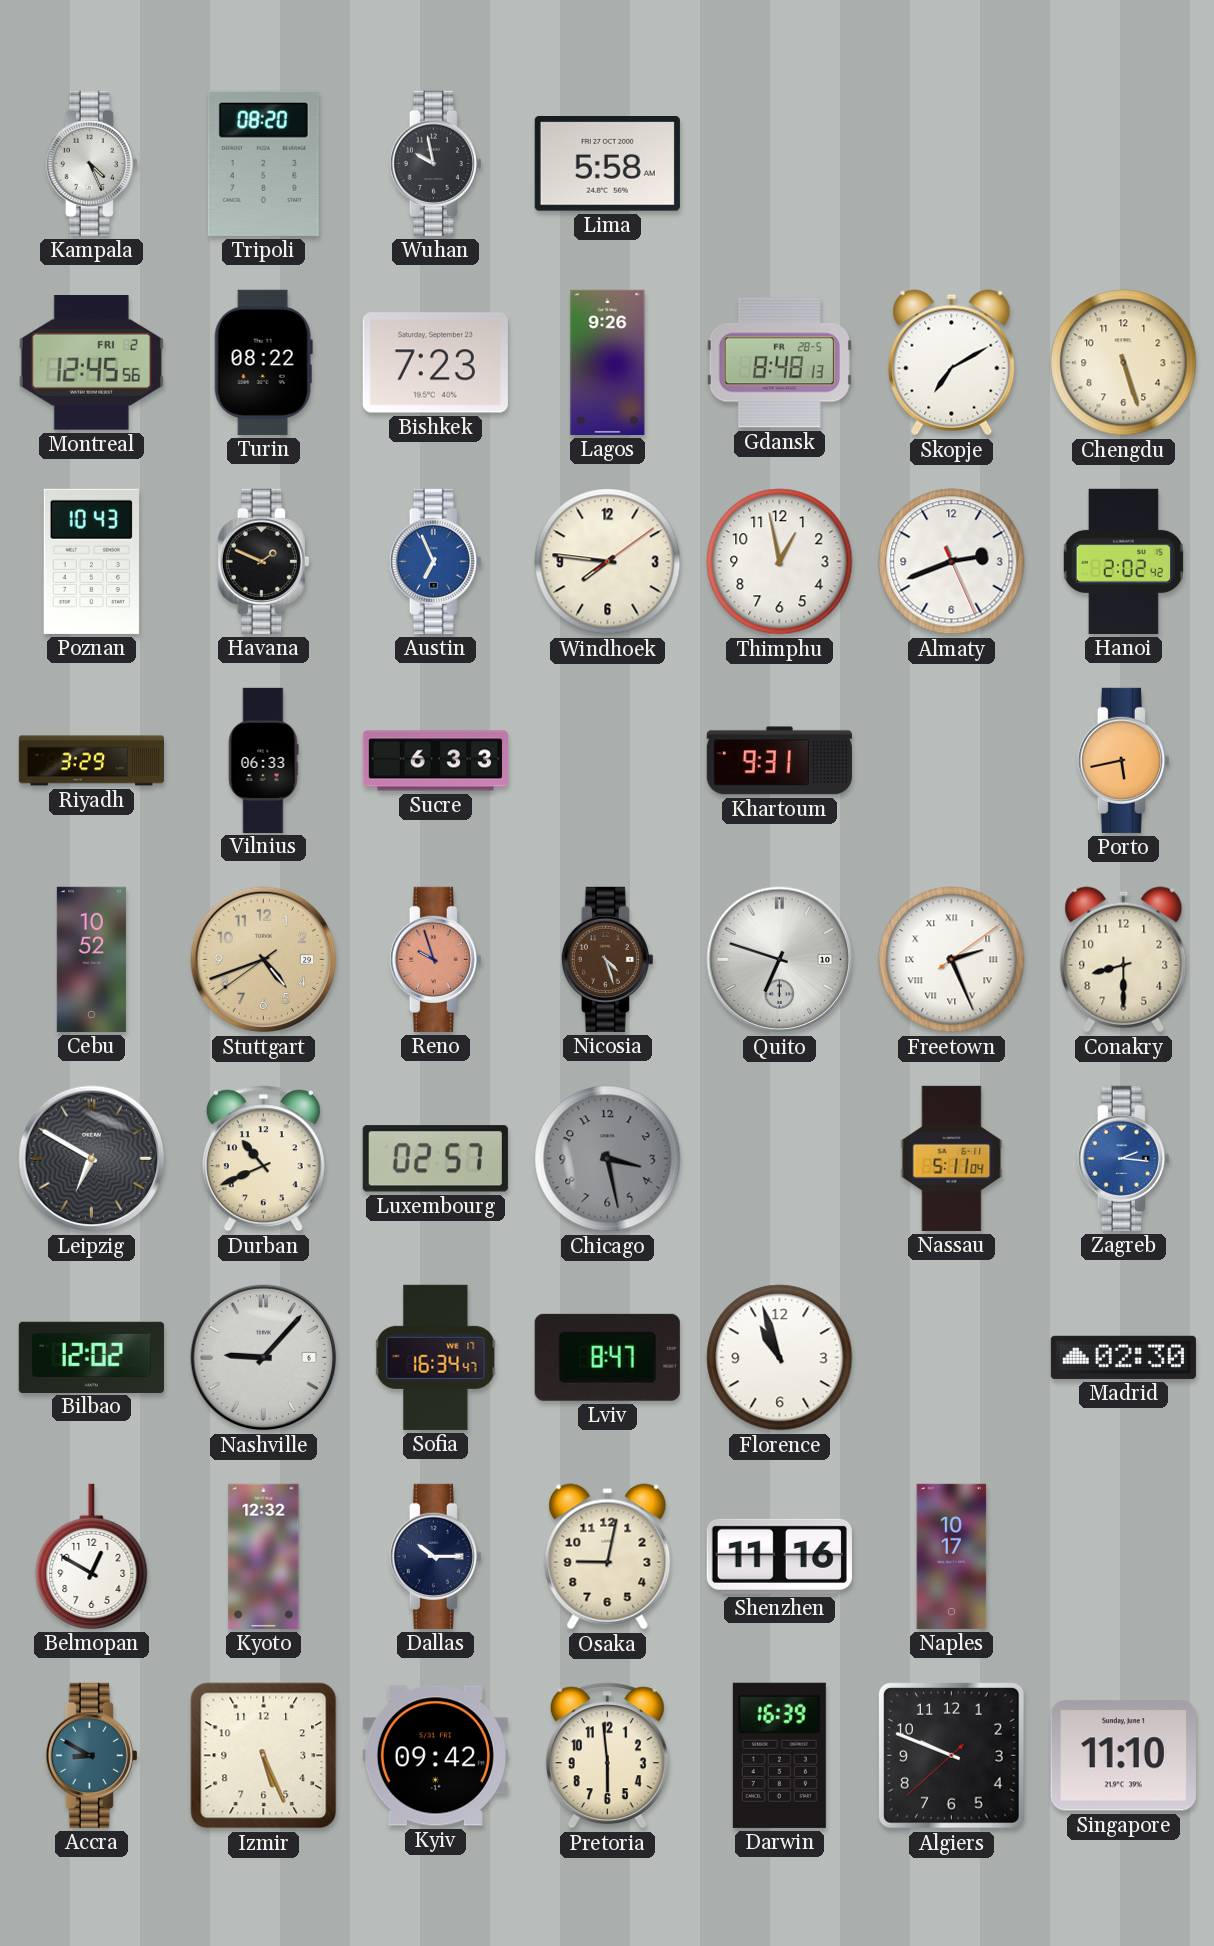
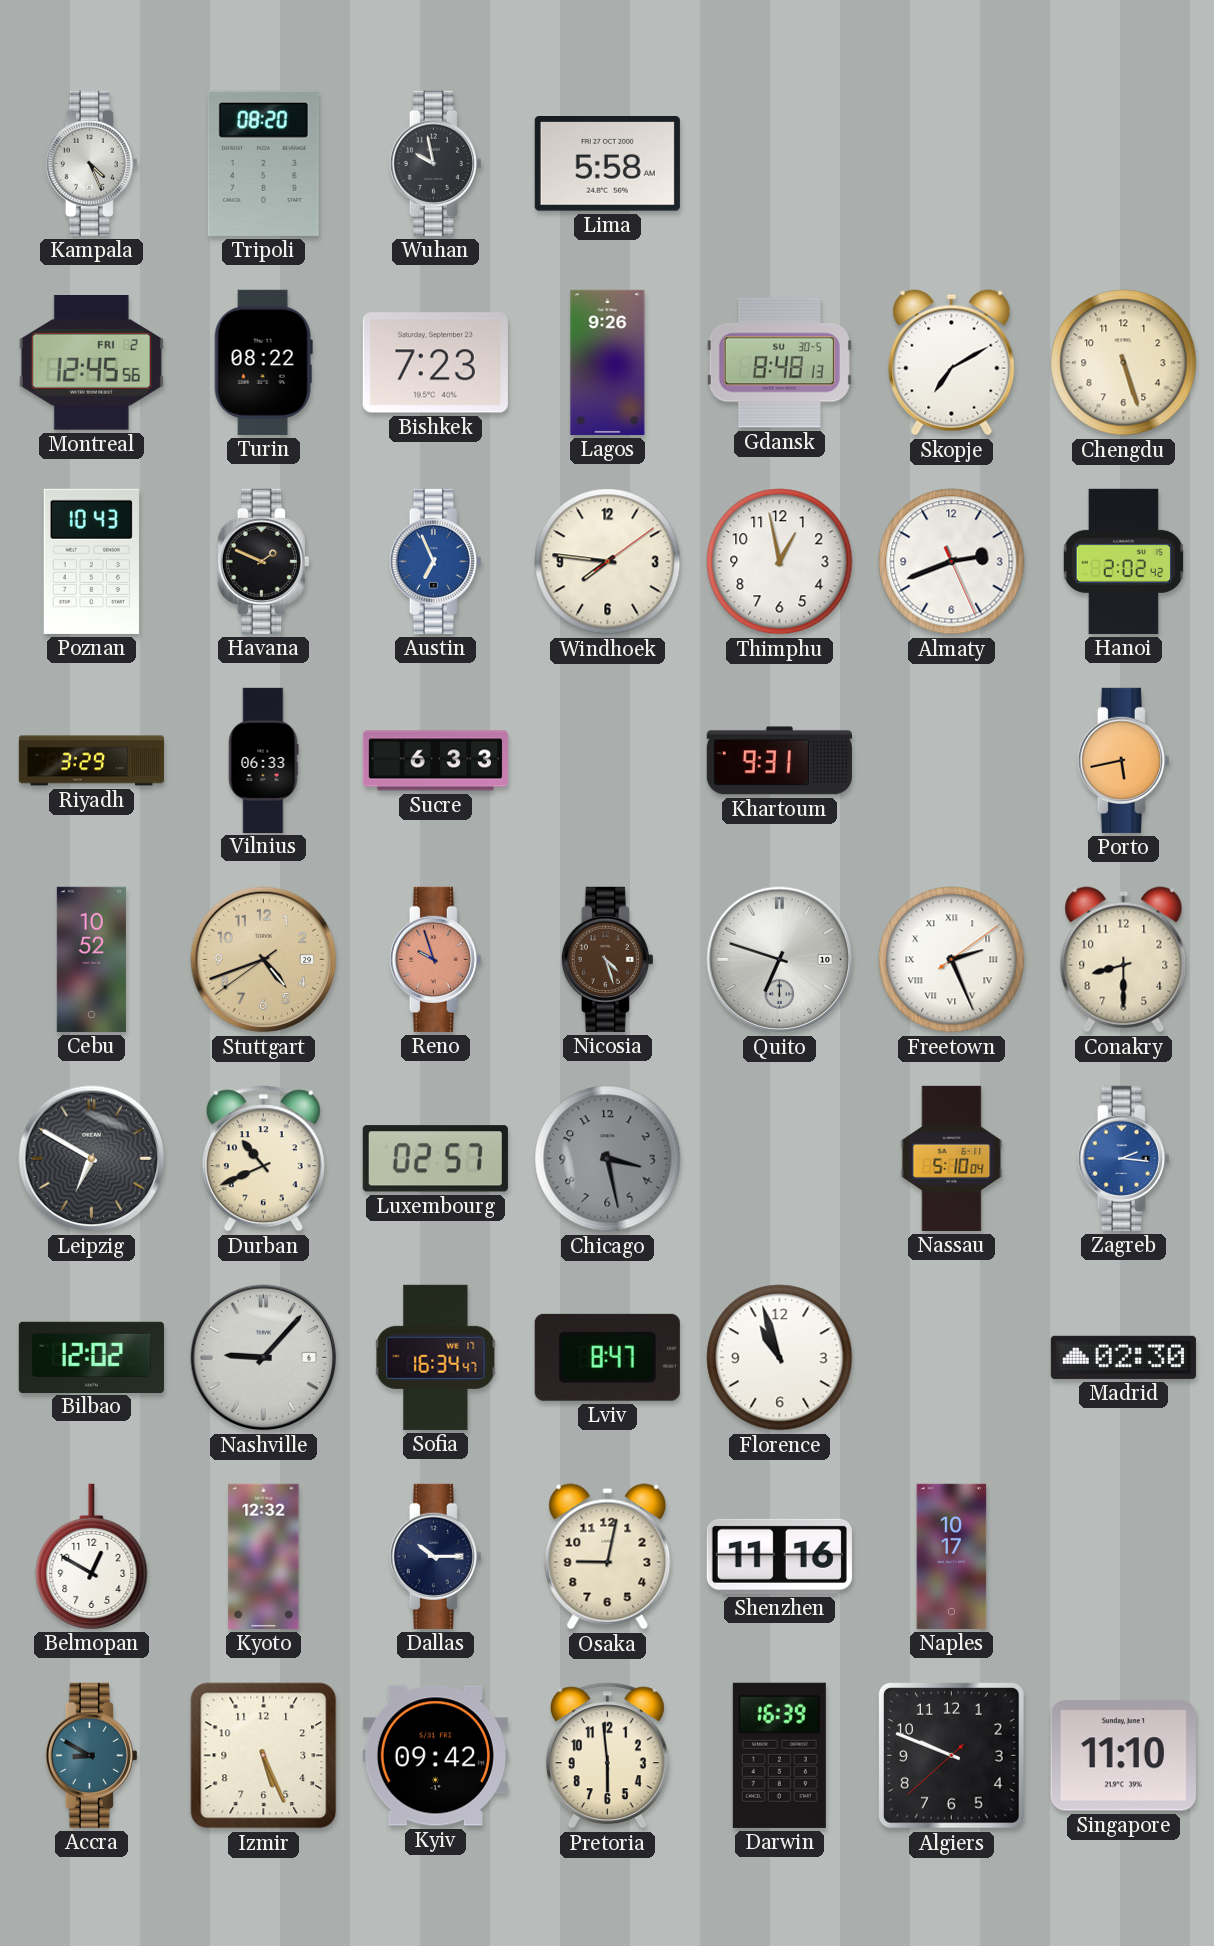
Gdansk date: FR 28-5 -> SU 30-5 (779, 363)
Nassau: 5:11 -> 5:10 (952, 1158)
